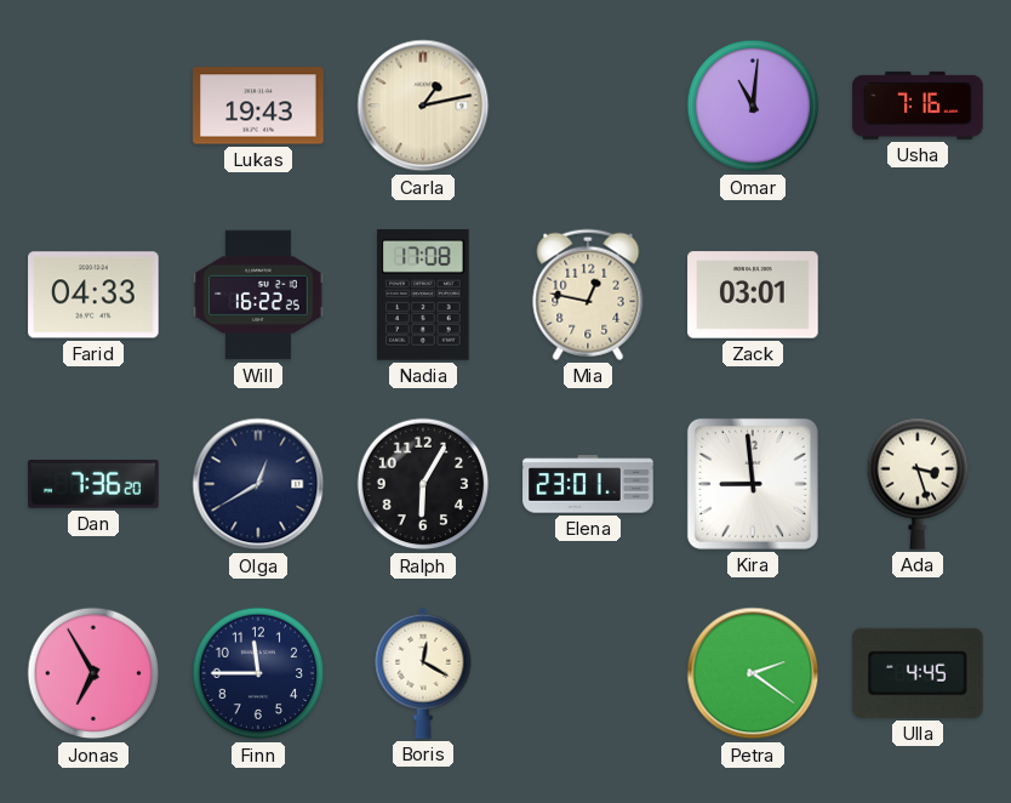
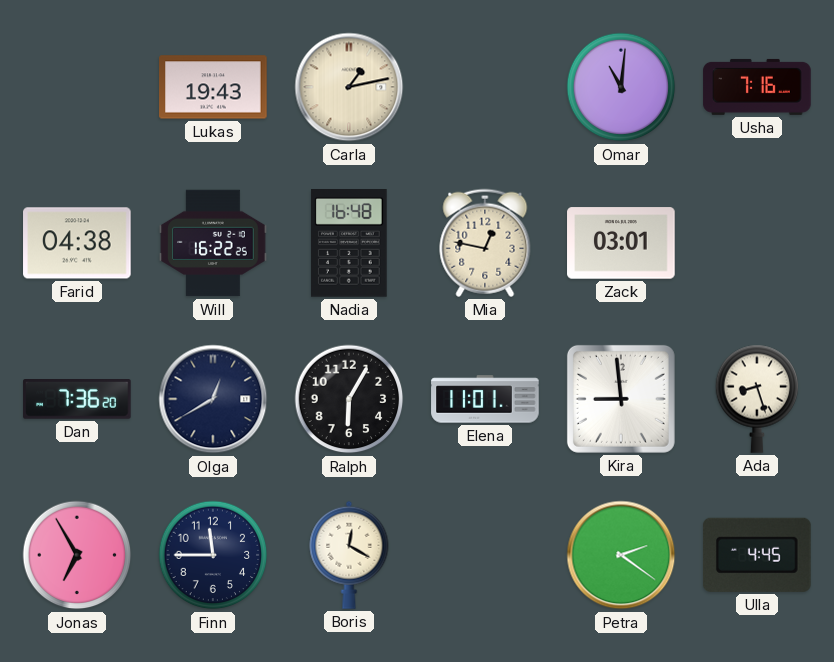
Farid: 04:33 -> 04:38 (77, 243)
Nadia: 17:08 -> 16:48 (349, 244)
Elena: 23:01 -> 11:01 (485, 399)
Ada: 3:27 -> 8:27 (757, 399)
